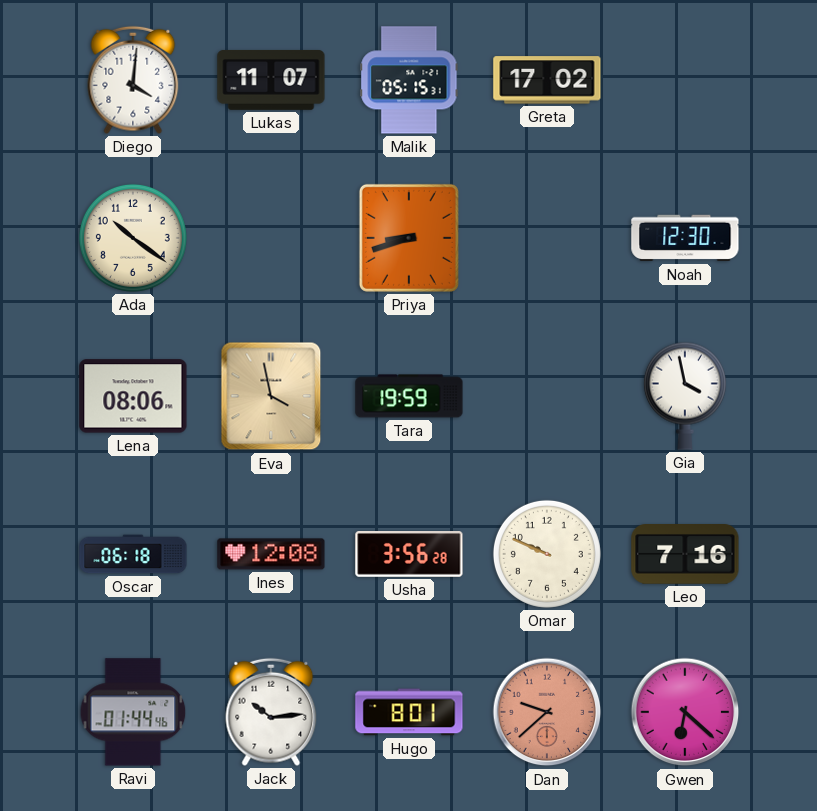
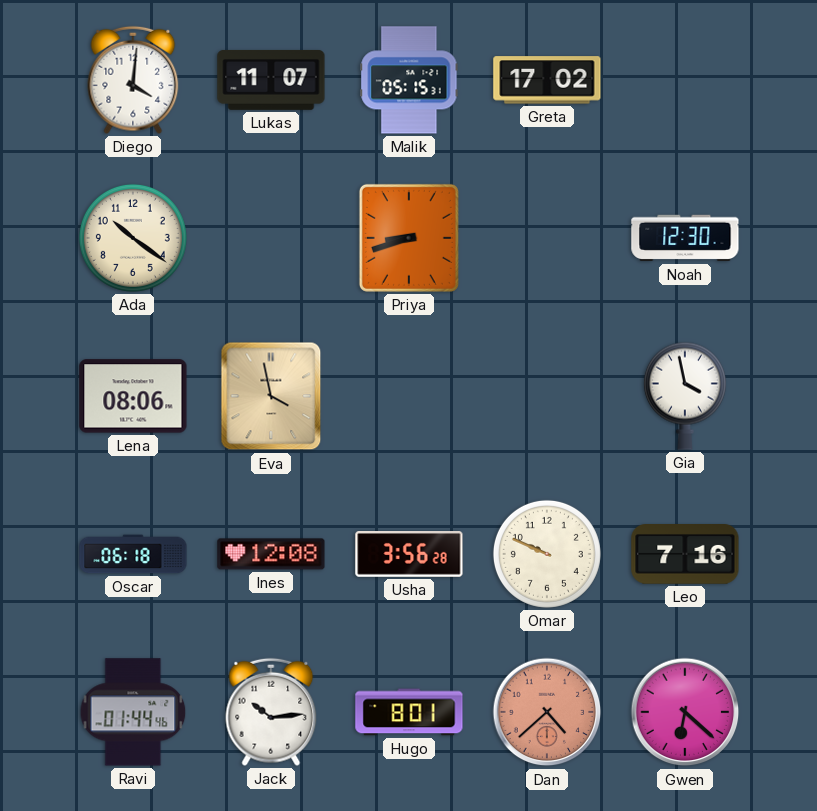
Tara: 19:59 -> none (409, 396)
Dan: 9:38 -> 4:38 (547, 712)
